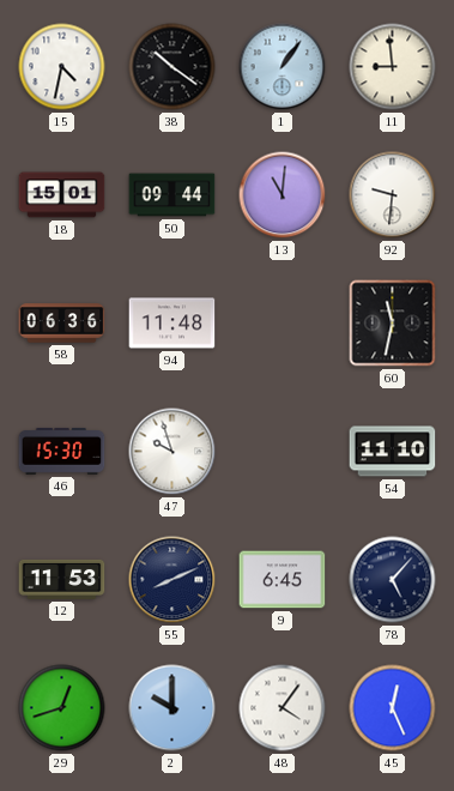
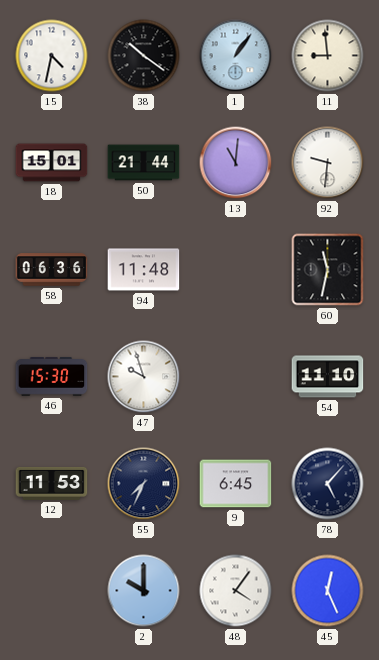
50: 09:44 -> 21:44 (144, 163)
55: 8:11 -> 7:34 (144, 484)
29: 12:42 -> none (62, 708)
